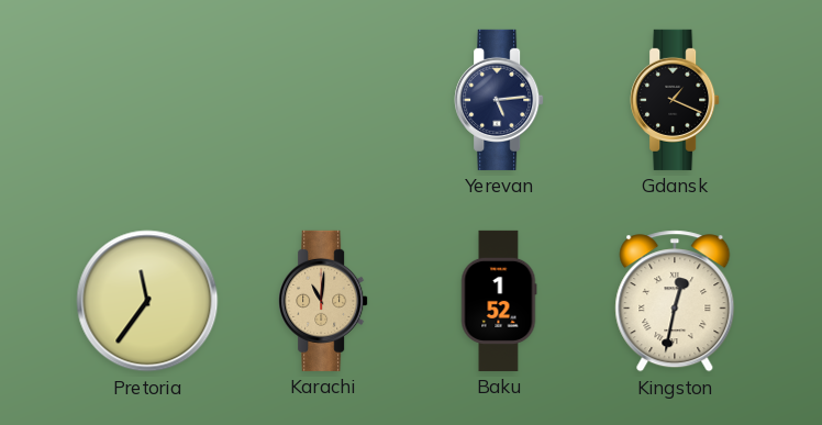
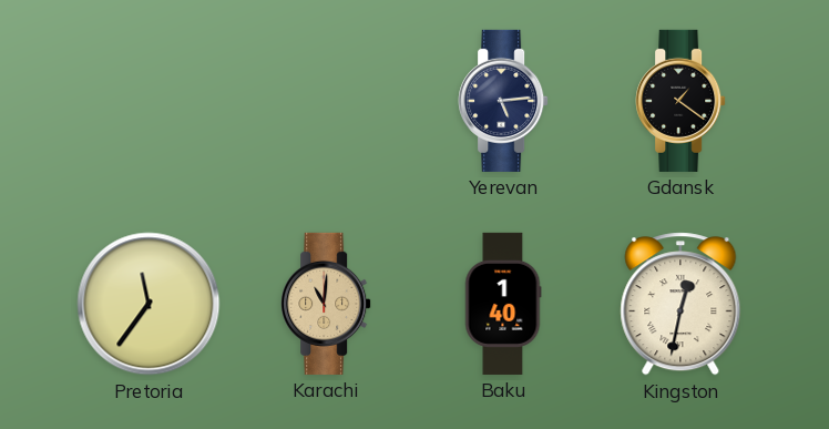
Gdansk: 1:19 -> 1:21 (680, 101)
Baku: 1:52 -> 1:40 (503, 304)
